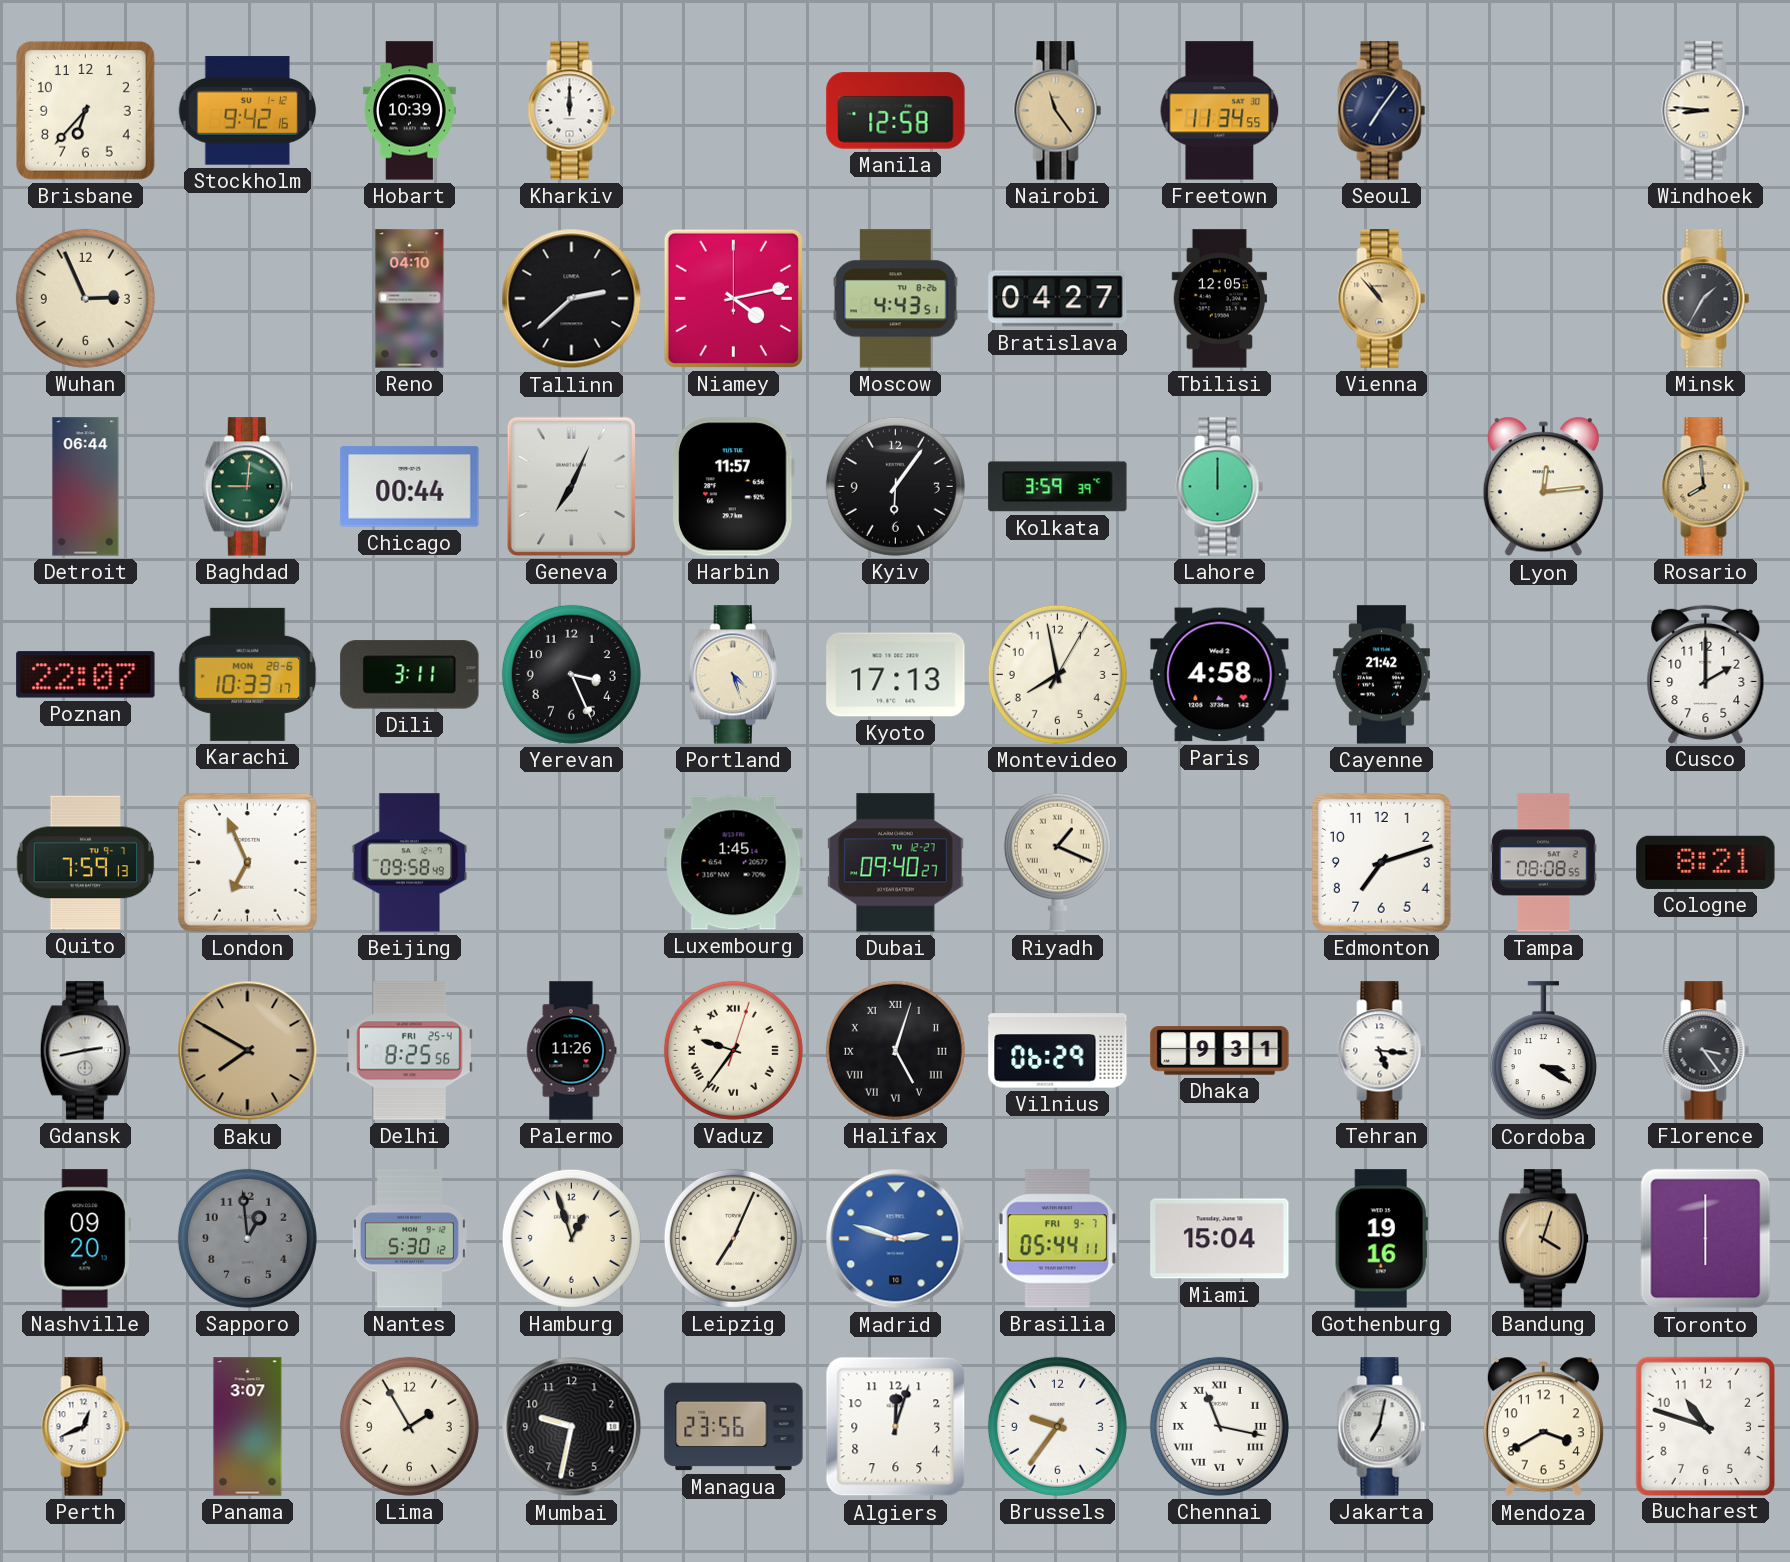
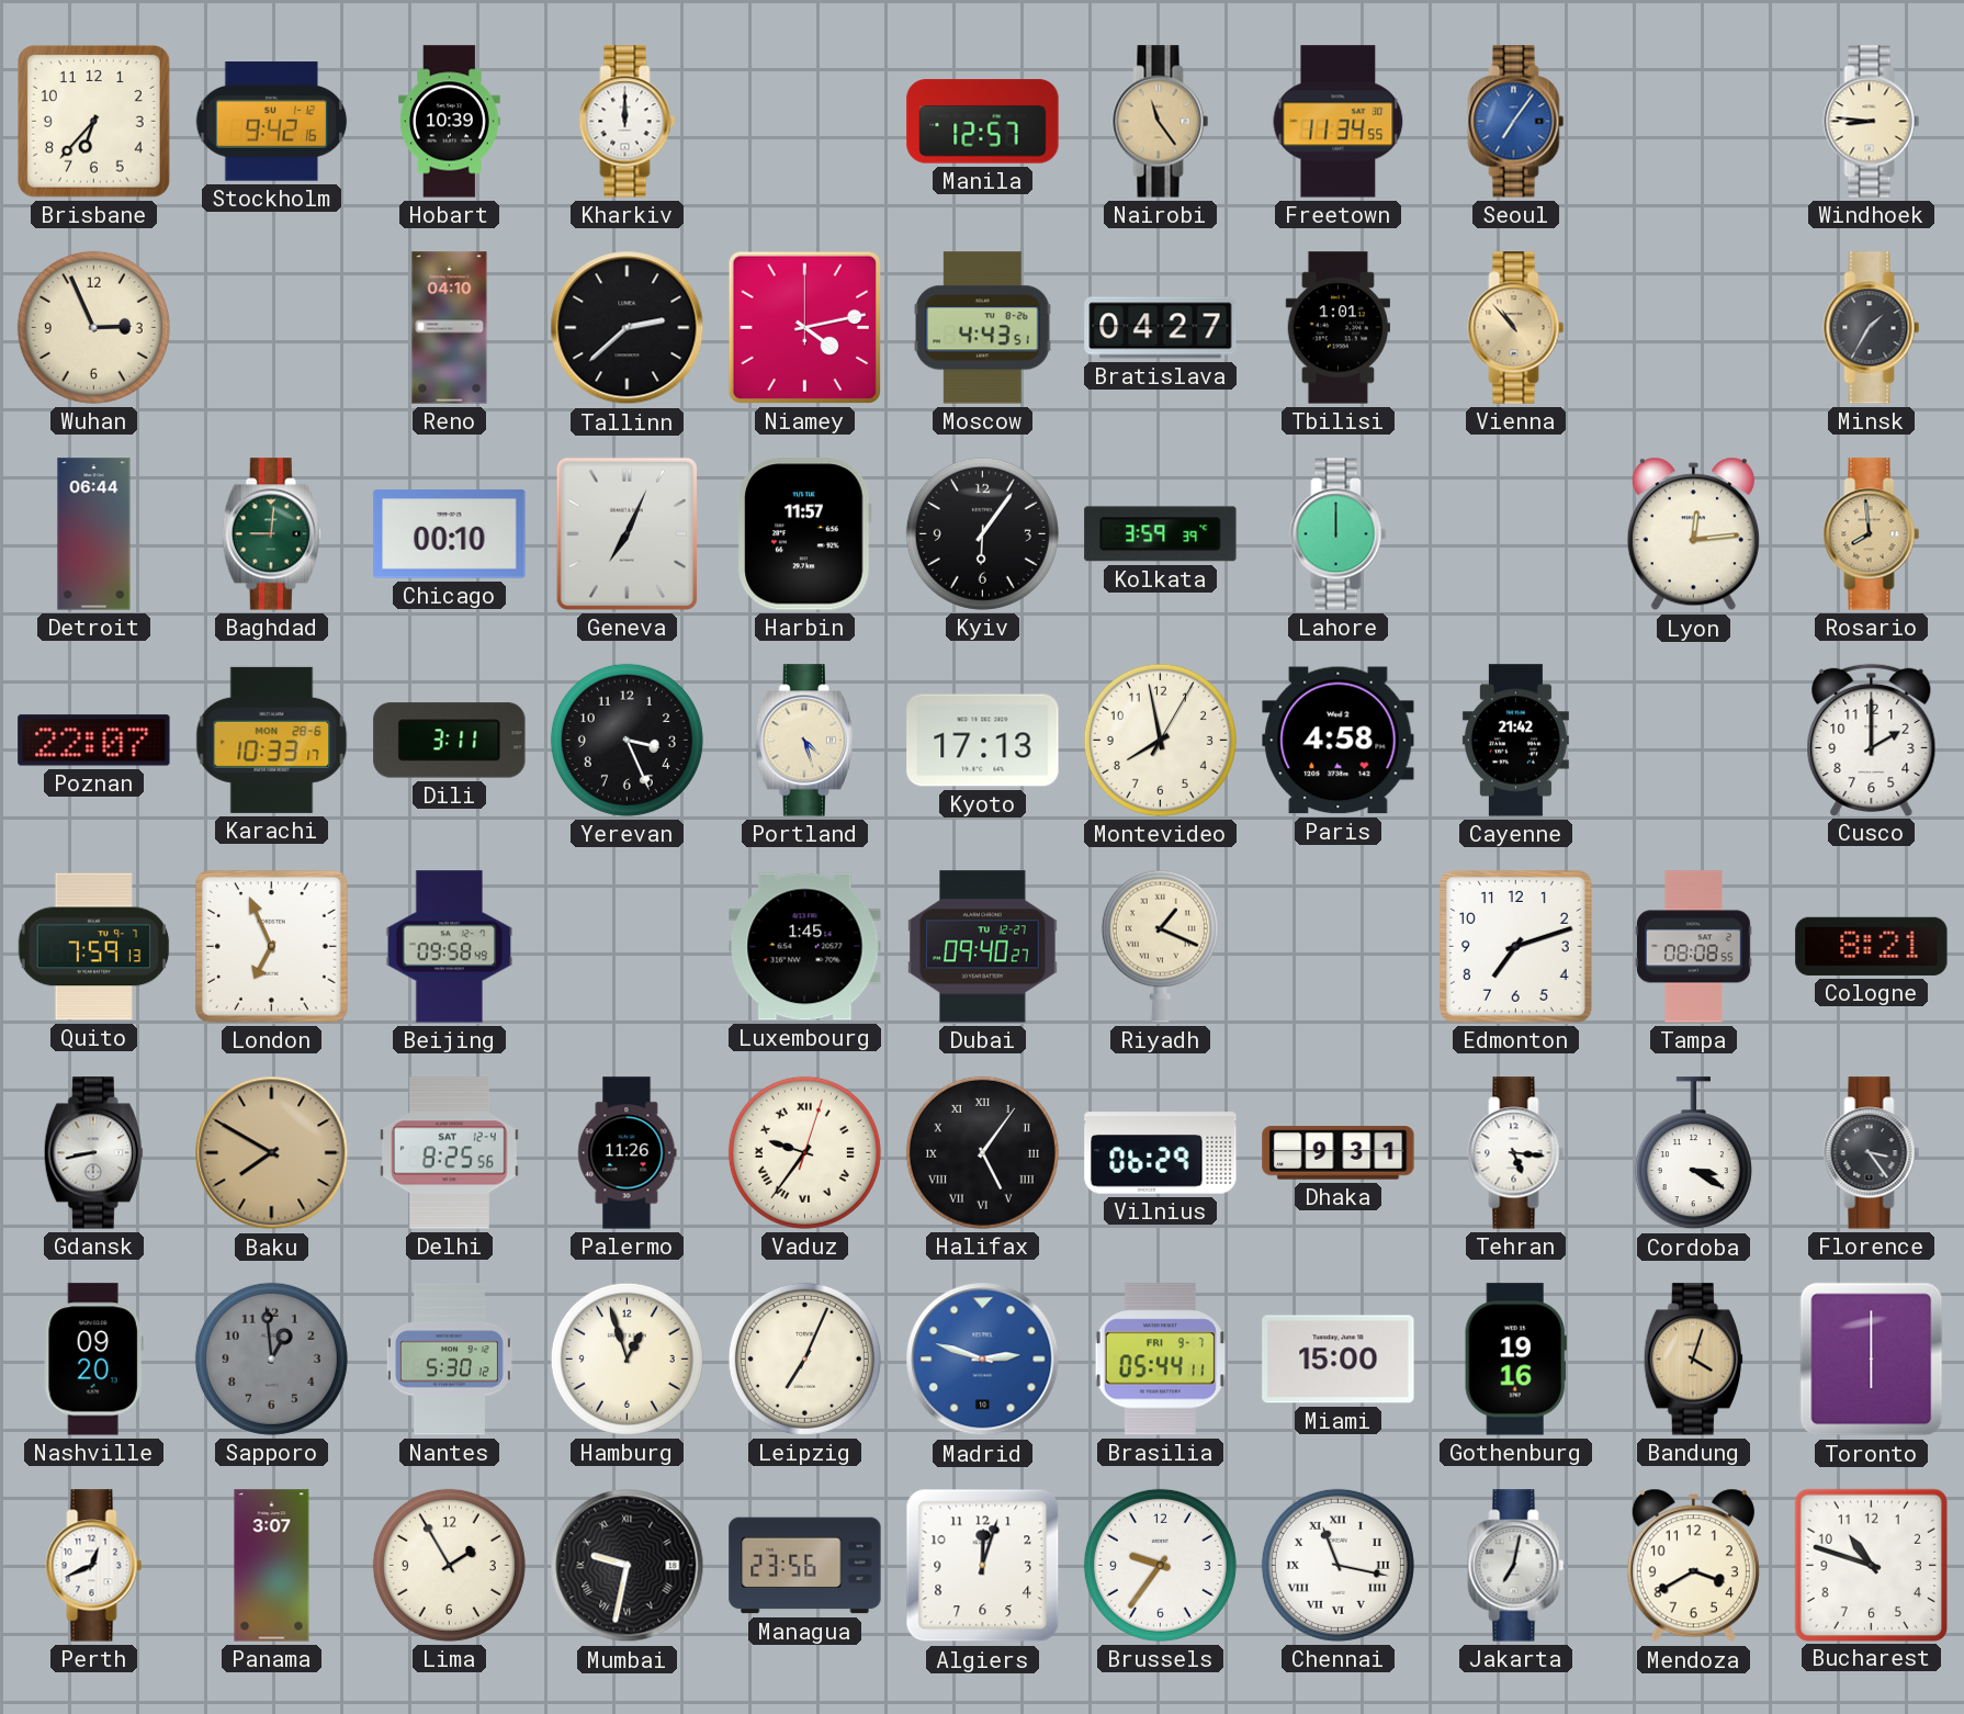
Manila: 12:58 -> 12:57 (983, 122)
Seoul dial: navy -> blue (1516, 122)
Tbilisi: 12:05 -> 1:01 (1337, 328)
Chicago: 00:44 -> 00:10 (450, 534)
Gdansk: 2:43 -> 8:43 (93, 1153)
Delhi date: FRI 25-4 -> SAT 12-4 (449, 1153)
Halifax: 5:03 -> 5:06 (982, 1152)
Miami: 15:04 -> 15:00 (1339, 1360)
Mumbai numerals: Arabic -> Roman (628, 1566)
